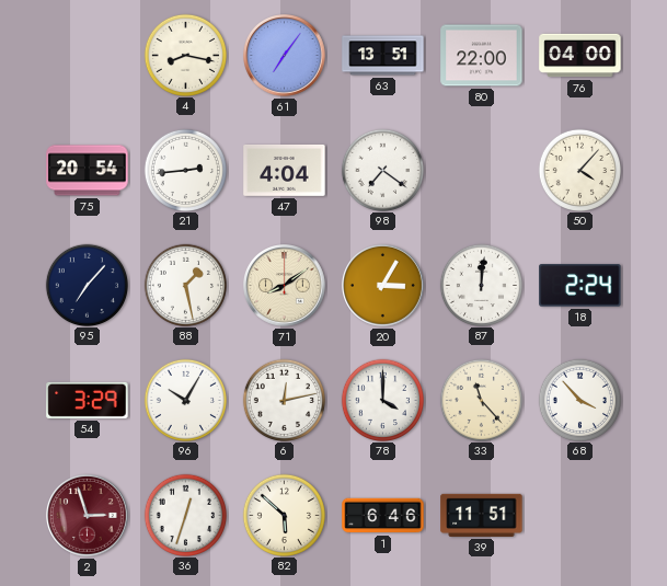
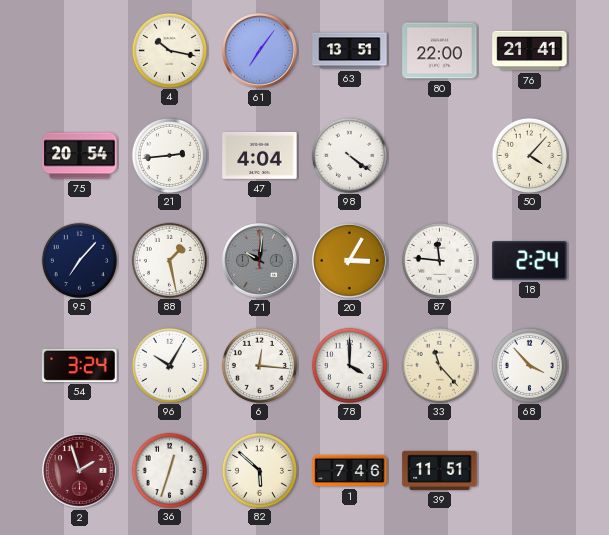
4: 8:17 -> 10:17 (169, 50)
76: 04:00 -> 21:41 (530, 51)
98: 7:21 -> 4:21 (349, 155)
71: 8:09 -> 10:01 (260, 261)
71 dial: cream -> grey (260, 261)
87: 12:01 -> 11:46 (439, 260)
54: 3:29 -> 3:24 (80, 365)
6: 12:13 -> 12:16 (259, 365)
2: 2:57 -> 1:57 (80, 471)
1: 6:46 -> 7:46 (350, 471)
